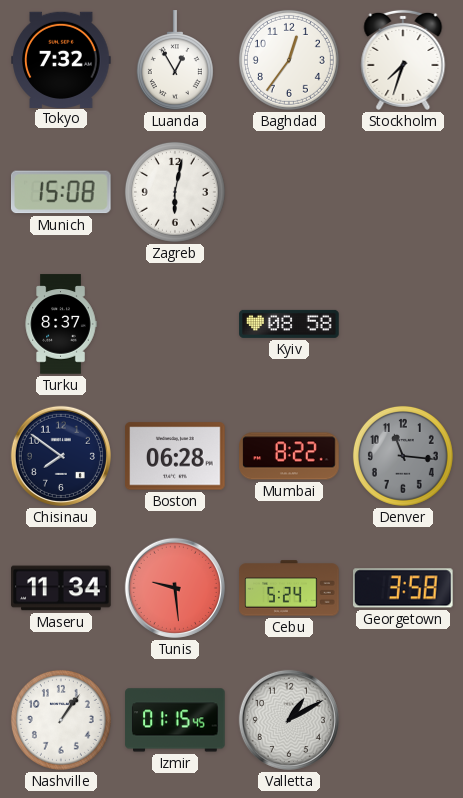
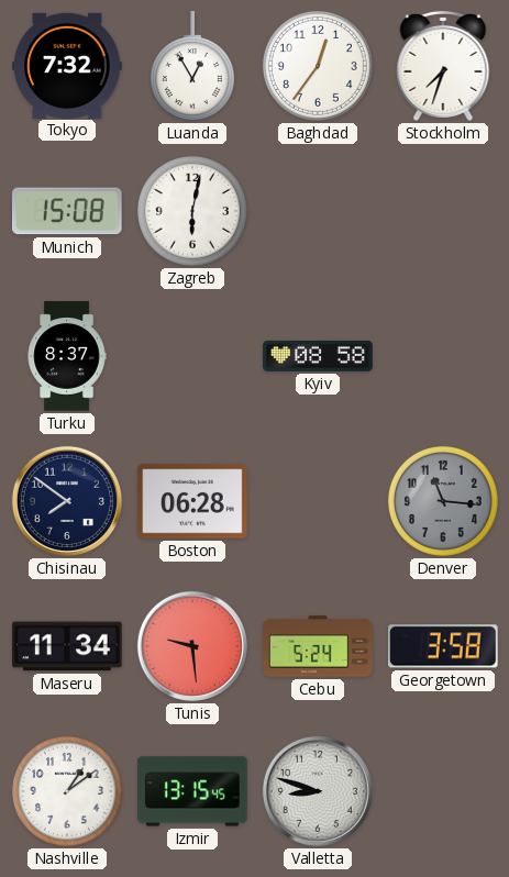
Mumbai: 8:22 -> none (289, 456)
Nashville: 1:06 -> 1:09 (67, 791)
Izmir: 01:15 -> 13:15 (192, 791)
Valletta: 1:10 -> 8:48 (318, 791)
